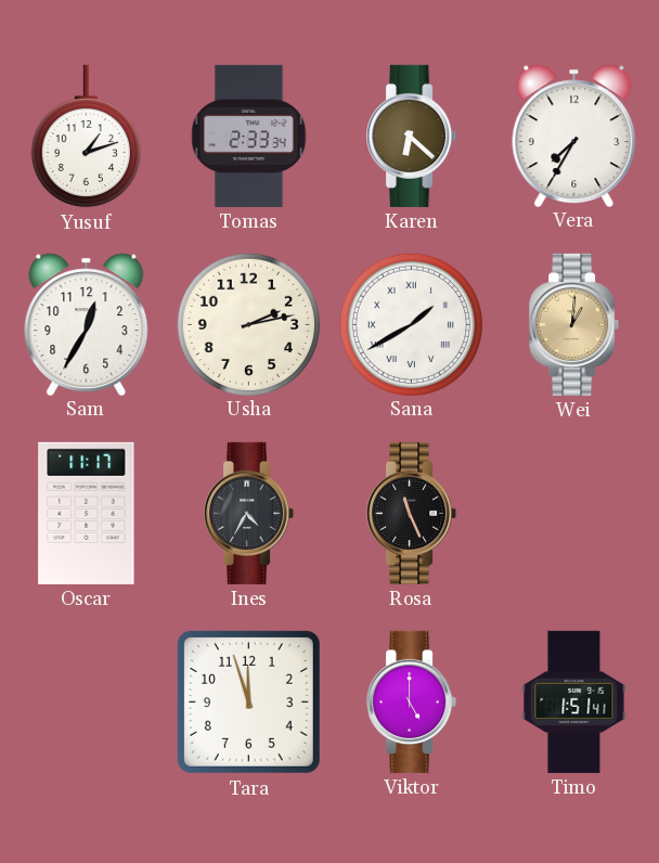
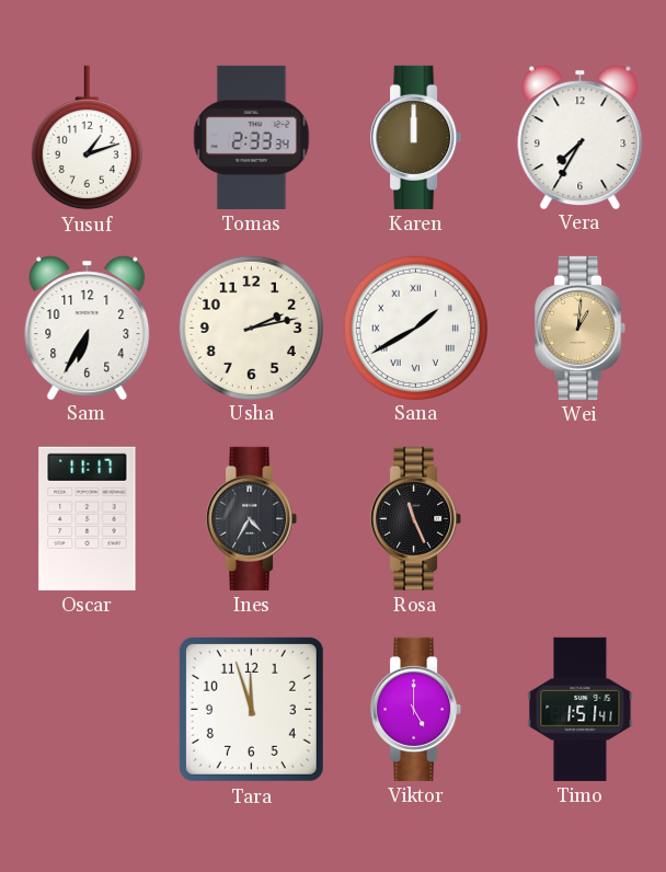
Karen: 6:22 -> 12:00 (416, 137)
Sam: 12:35 -> 6:35 (88, 328)
